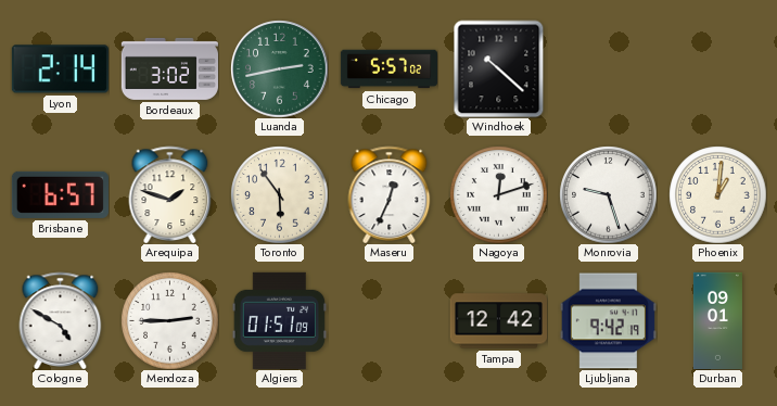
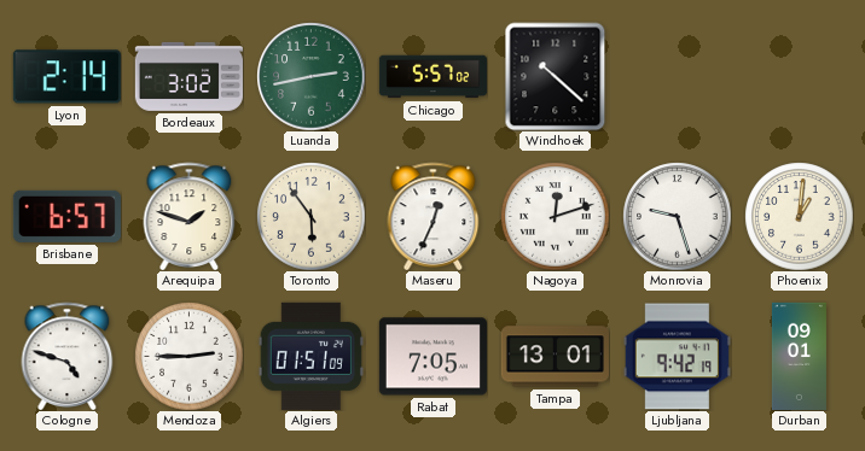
Cologne: 4:50 -> 4:48 (68, 356)
Rabat: none -> 7:05 (432, 357)
Tampa: 12:42 -> 13:01 (555, 357)
